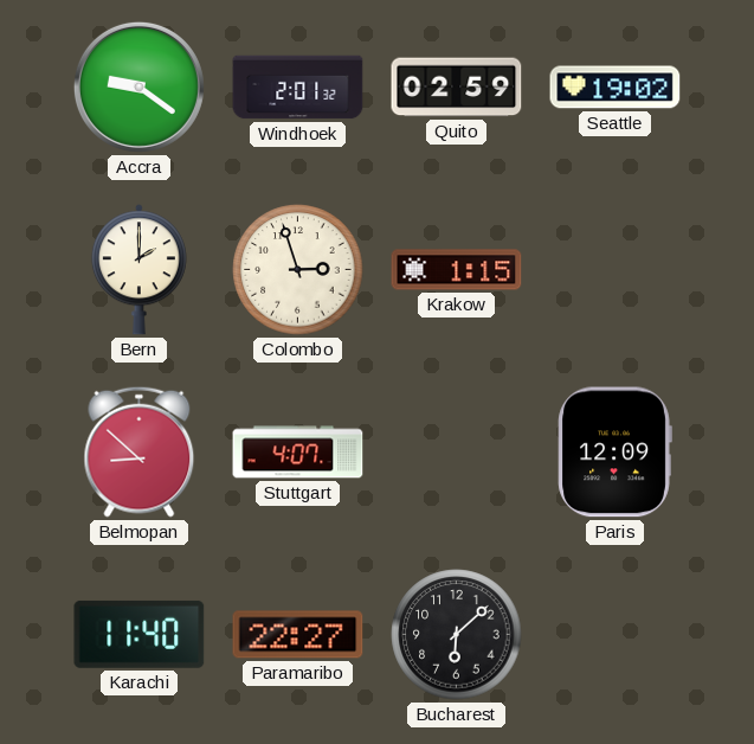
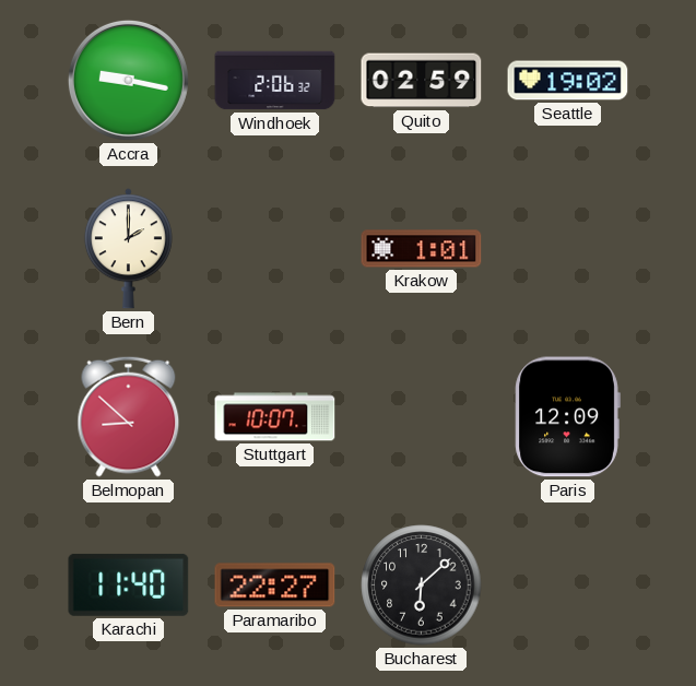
Accra: 9:21 -> 9:17 (128, 80)
Windhoek: 2:01 -> 2:06 (275, 81)
Colombo: 2:57 -> none (298, 270)
Krakow: 1:15 -> 1:01 (422, 249)
Stuttgart: 4:07 -> 10:07 (275, 417)
